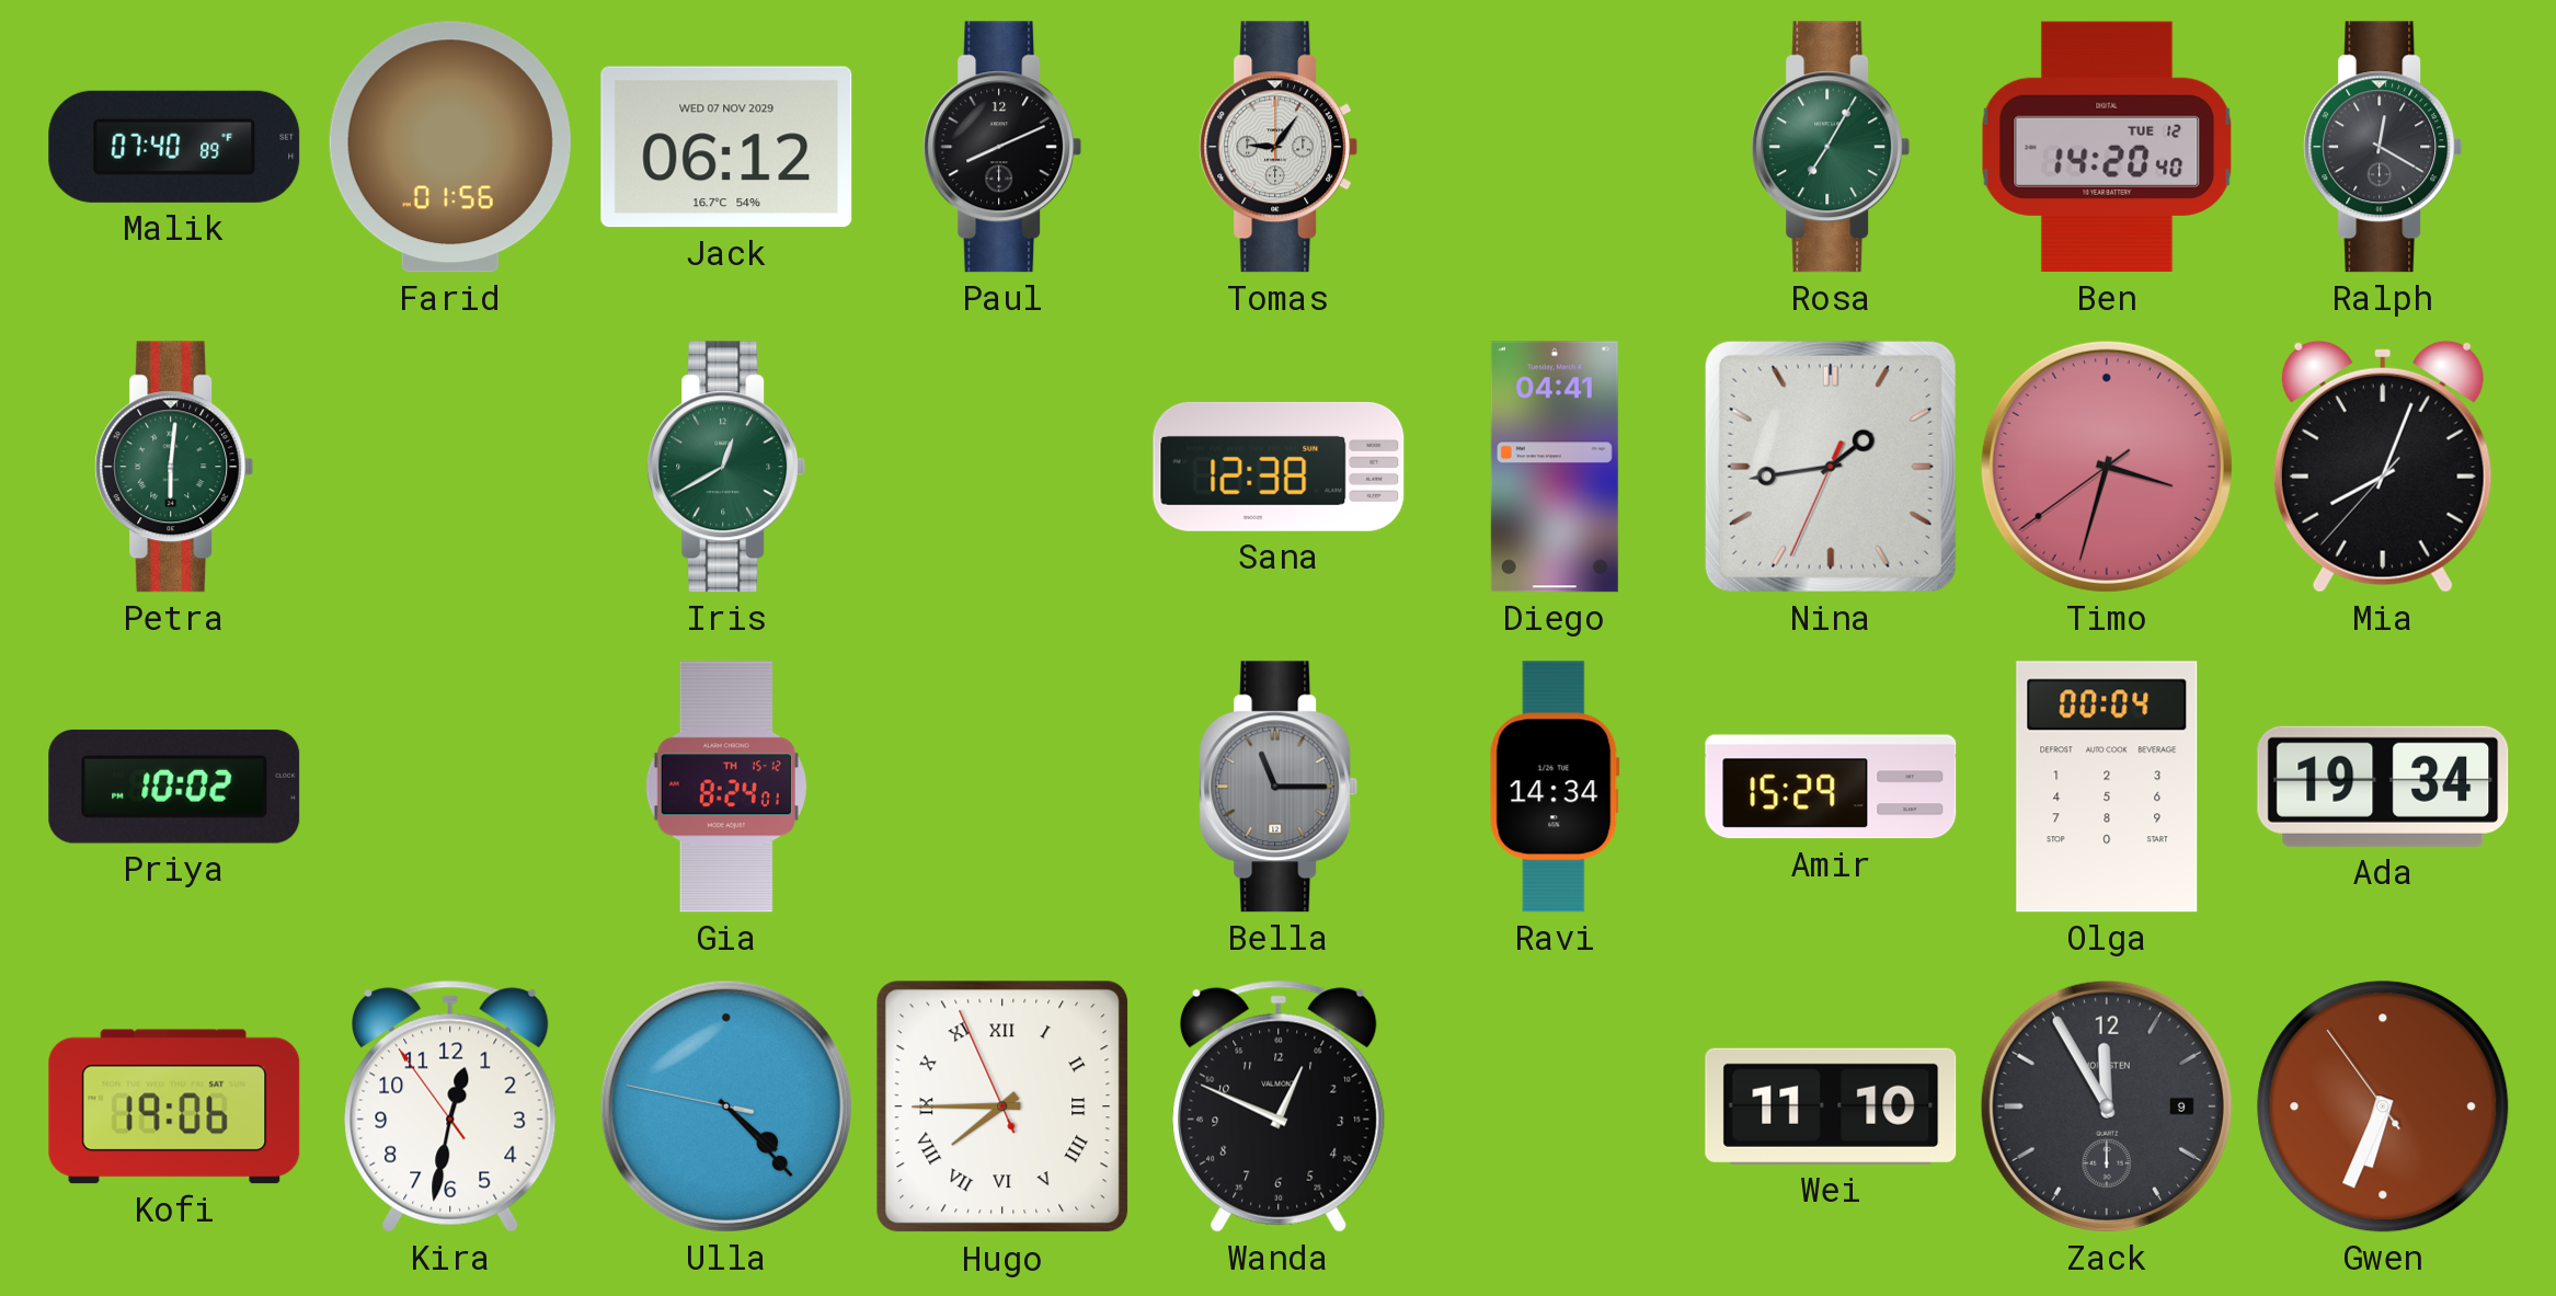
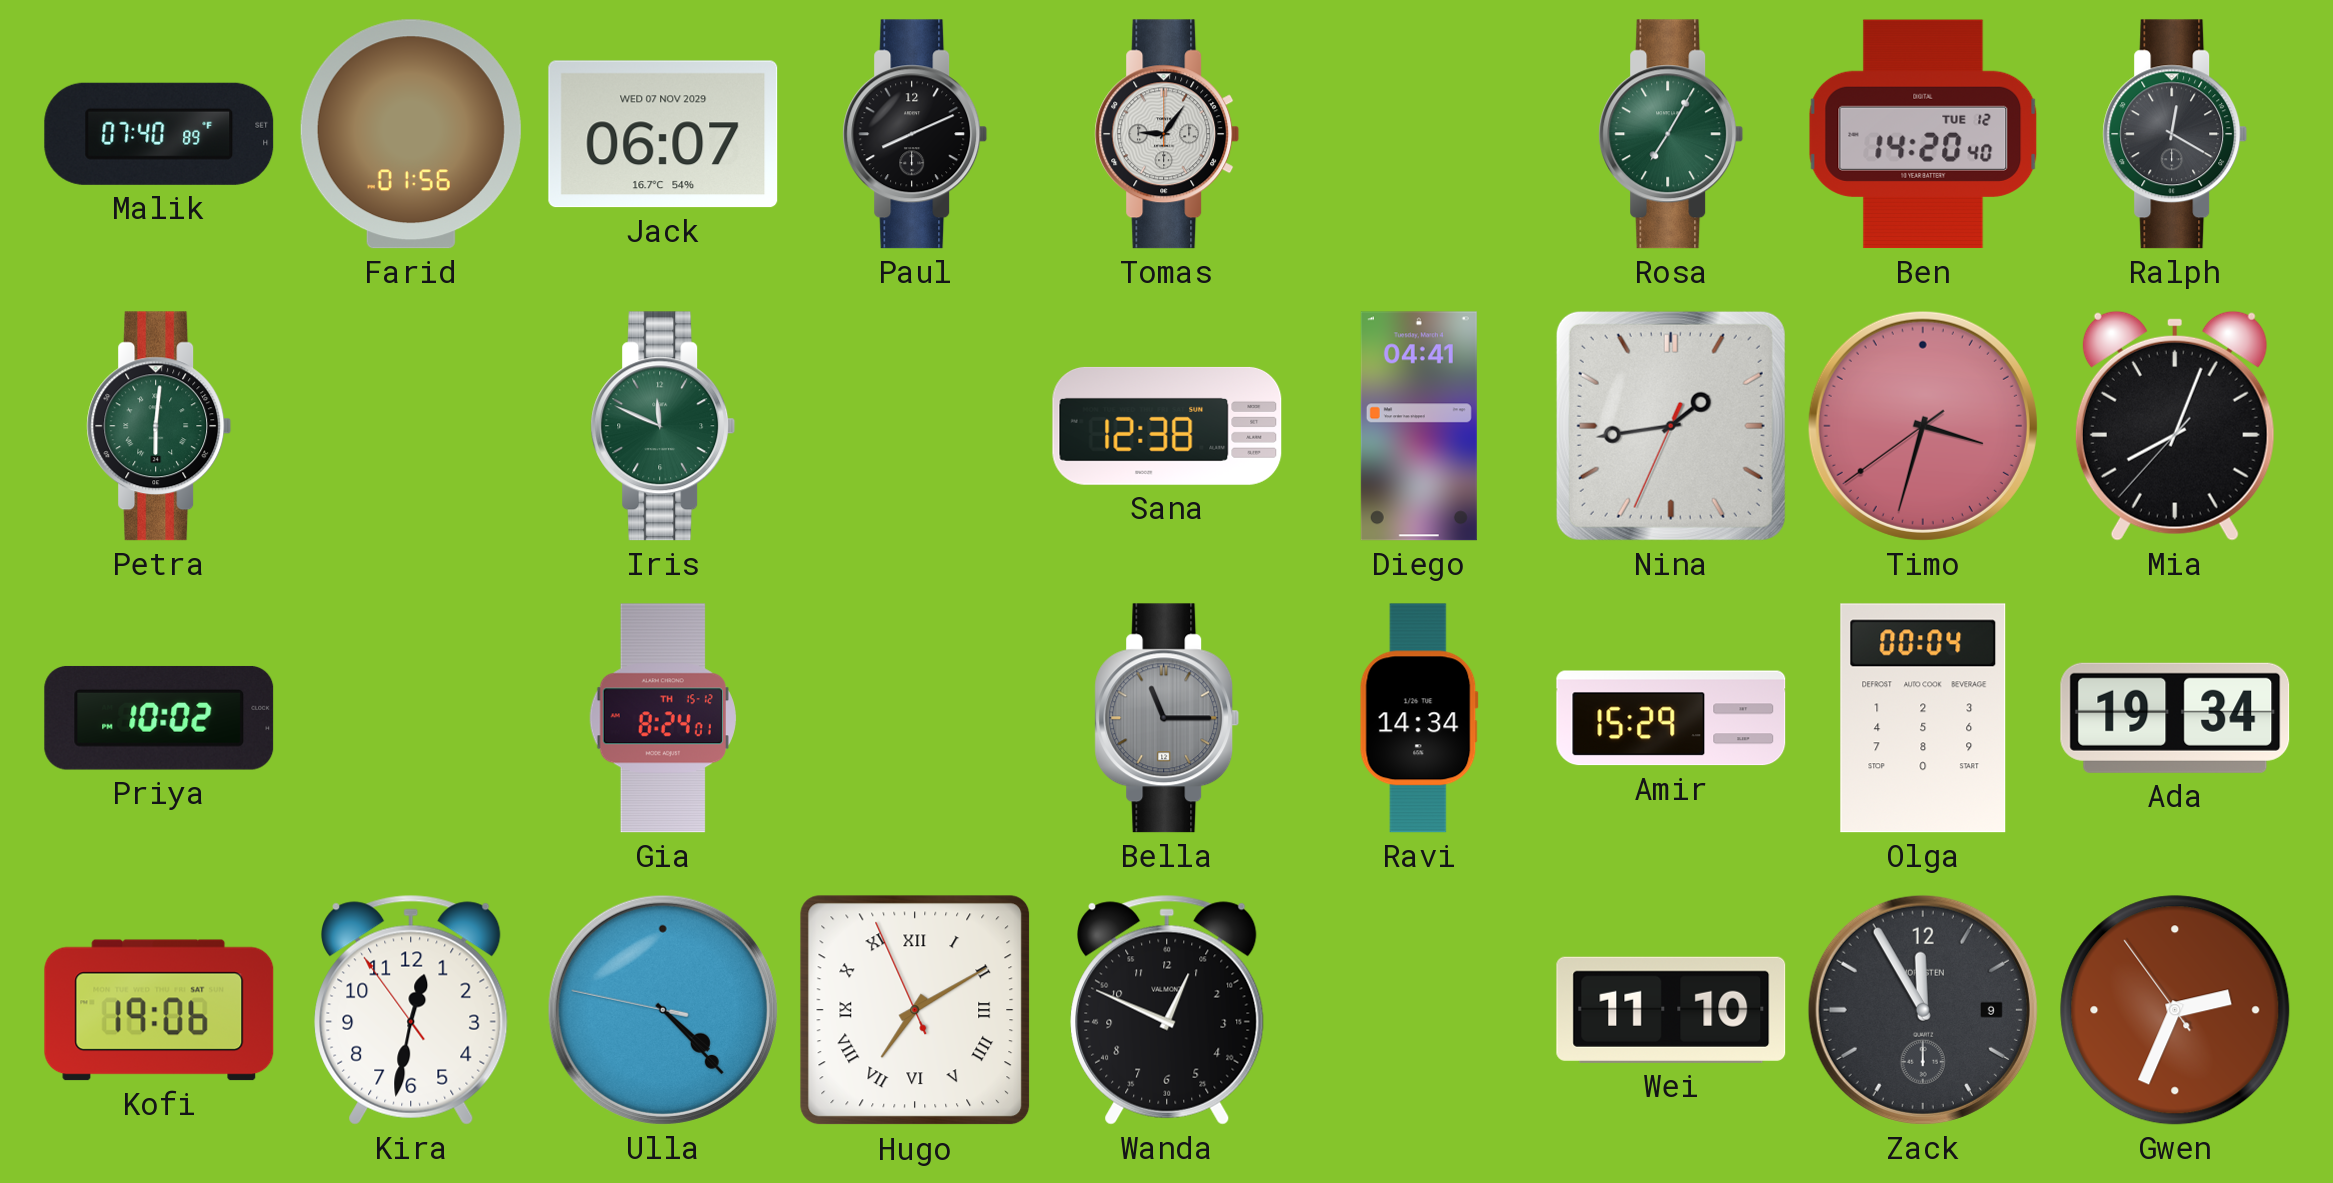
Jack: 06:12 -> 06:07 (663, 134)
Iris: 12:40 -> 11:49 (663, 426)
Hugo: 7:44 -> 7:09 (915, 1010)
Gwen: 6:33 -> 2:33 (2175, 1010)
